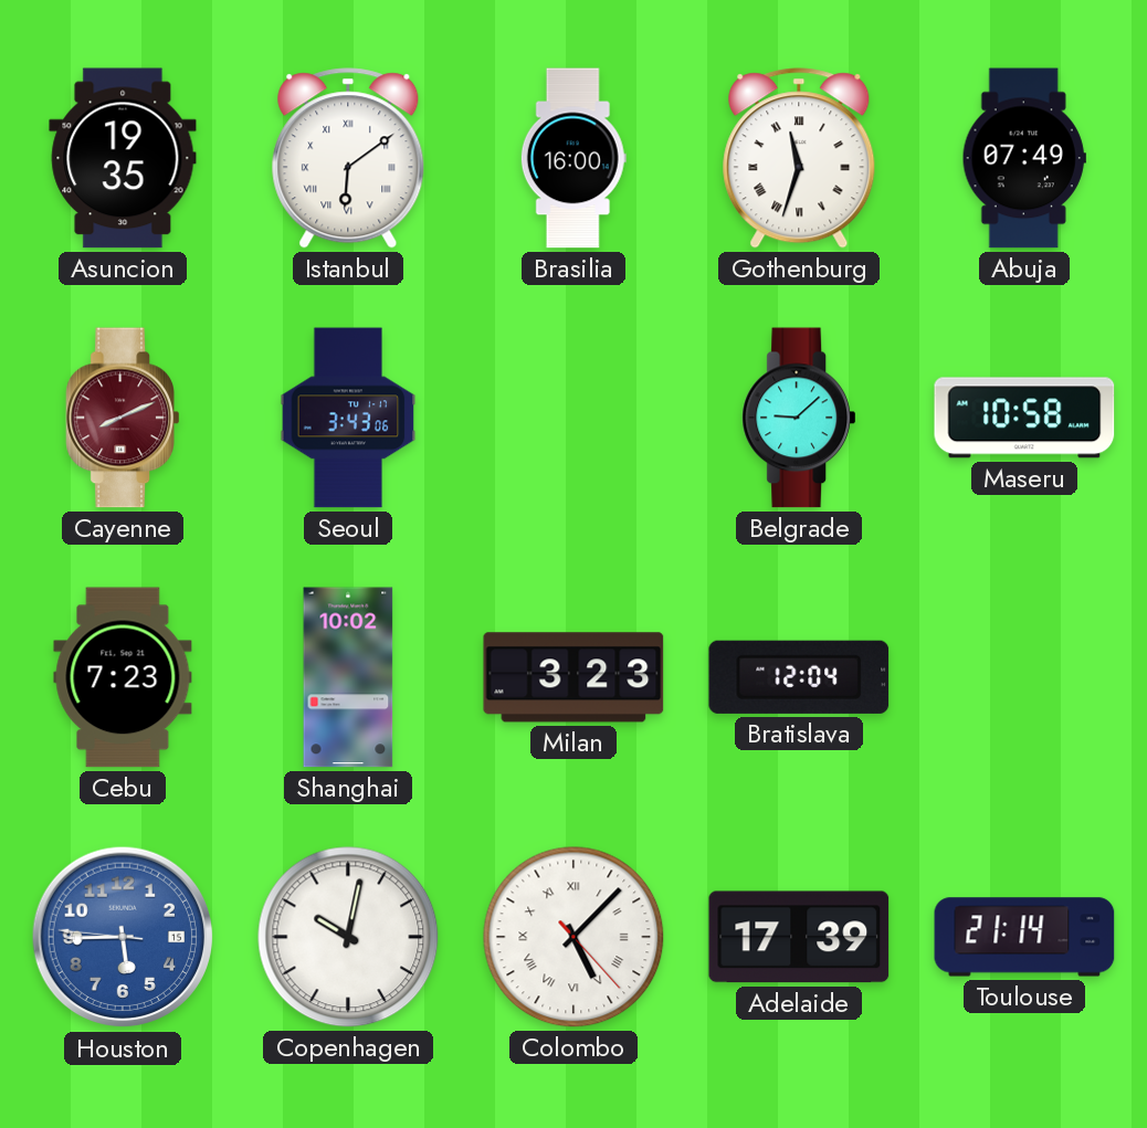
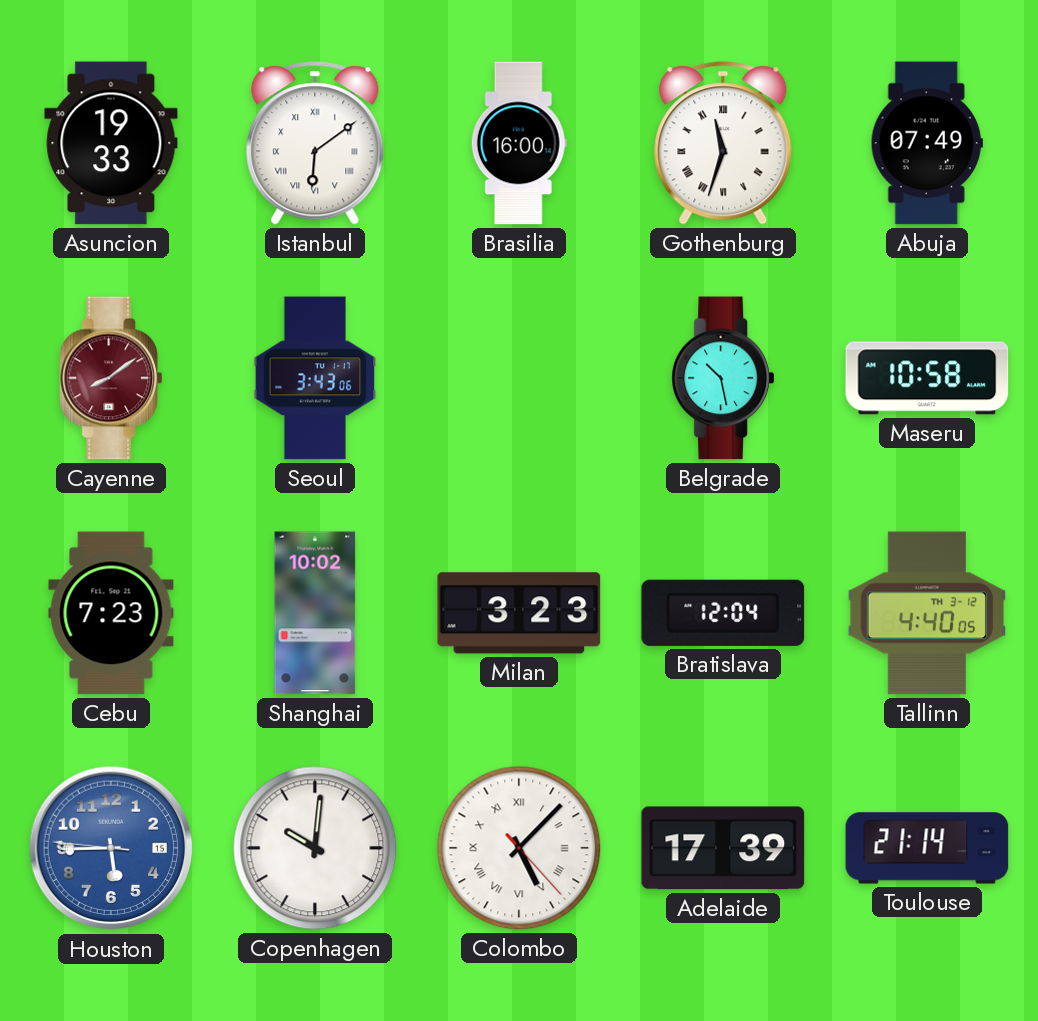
Asuncion: 19:35 -> 19:33 (111, 143)
Cayenne: 8:11 -> 8:09 (110, 378)
Belgrade: 9:08 -> 10:28 (722, 378)
Tallinn: none -> 4:40 (927, 613)
Copenhagen: 10:02 -> 10:01 (315, 848)
